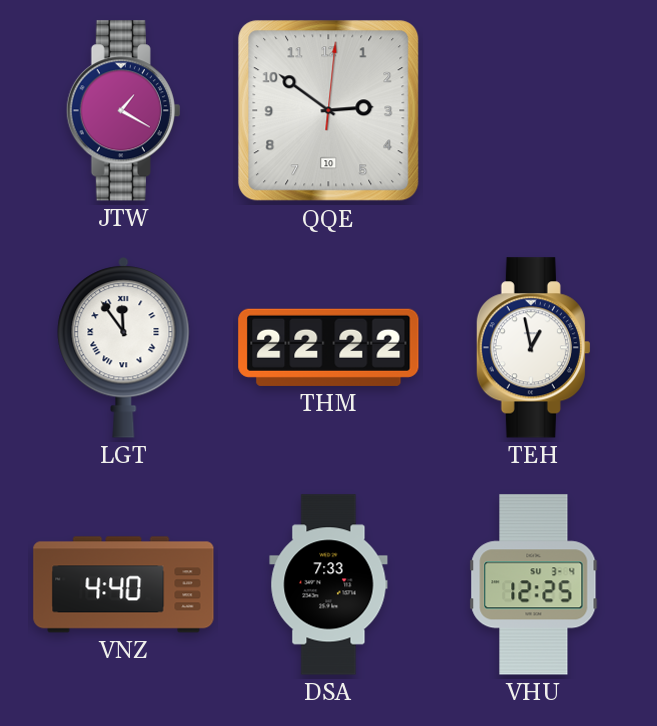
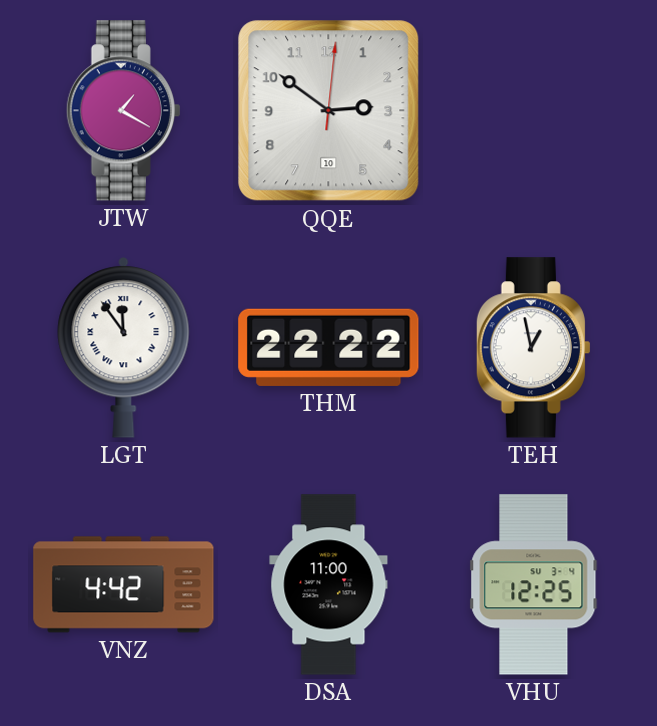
VNZ: 4:40 -> 4:42 (124, 585)
DSA: 7:33 -> 11:00 (329, 585)
